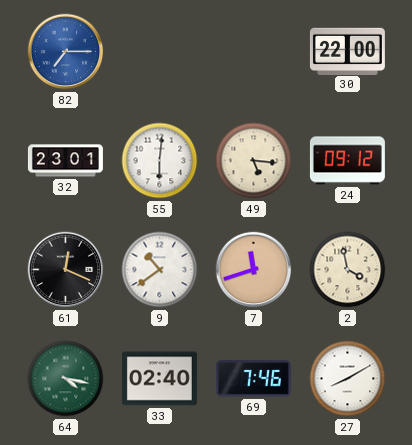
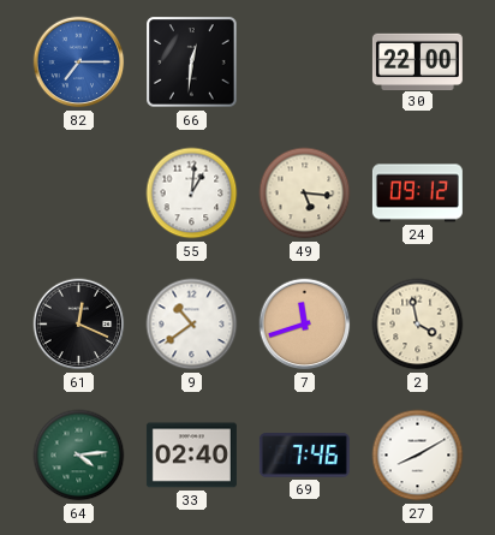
66: none -> 12:31 (192, 63)
32: 23:01 -> none (65, 161)
55: 6:01 -> 1:01 (192, 194)
64: 4:17 -> 4:14 (79, 456)
